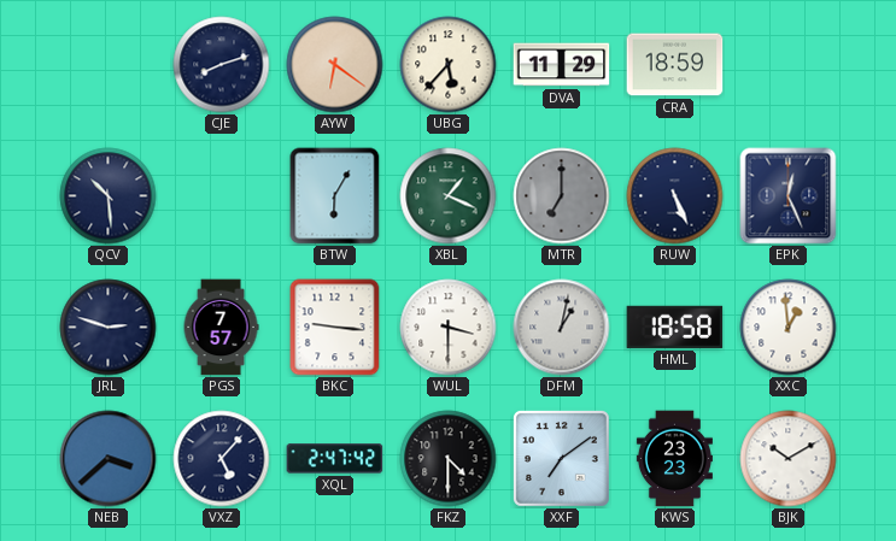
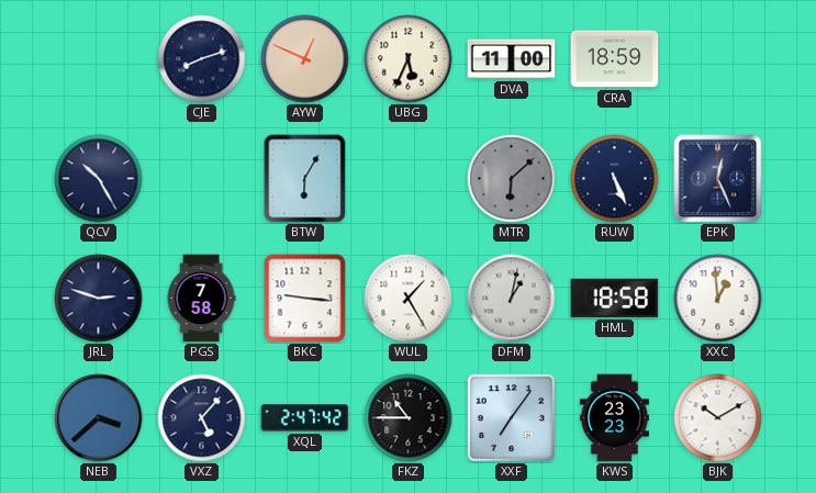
AYW: 6:21 -> 12:49 (305, 59)
UBG: 5:37 -> 5:34 (409, 59)
DVA: 11:29 -> 11:00 (512, 59)
QCV: 10:29 -> 10:25 (99, 179)
XBL: 1:19 -> none (449, 196)
MTR: 7:00 -> 6:08 (512, 179)
PGS: 7:57 -> 7:58 (201, 299)
WUL: 3:30 -> 1:25 (409, 299)
FKZ: 4:30 -> 10:45 (409, 418)
XXF: 7:09 -> 7:06 (512, 418)
